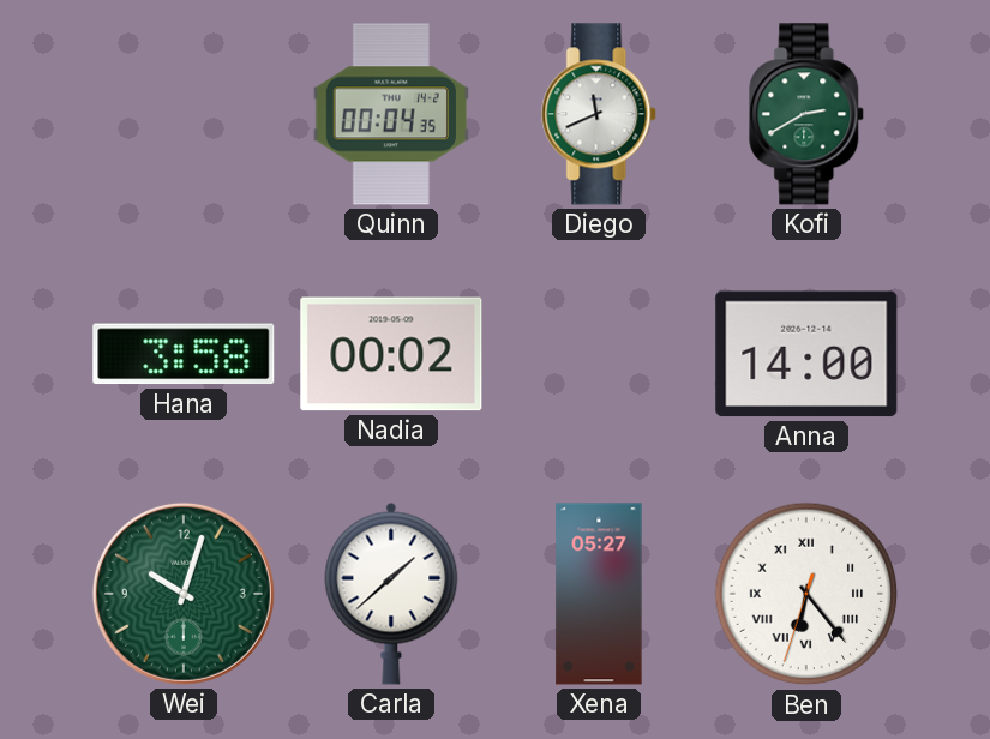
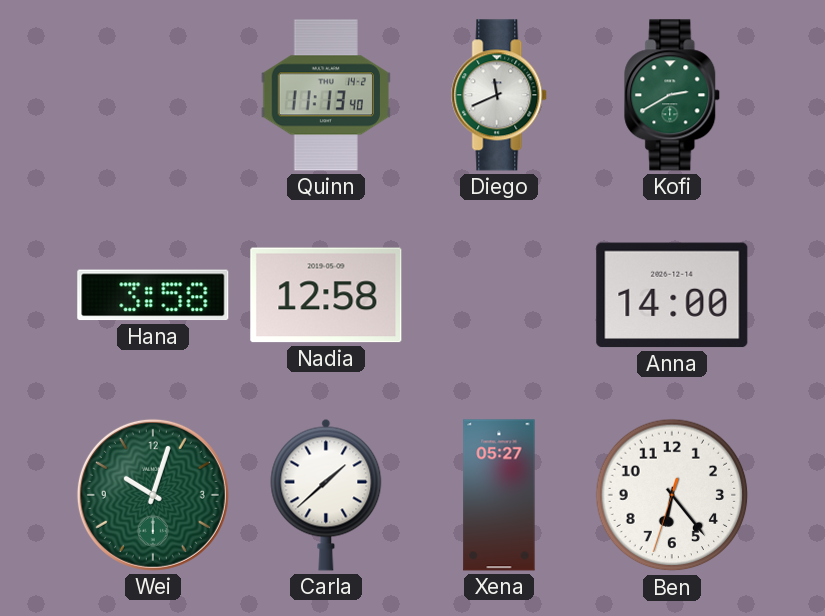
Quinn: 00:04 -> 11:13 (326, 95)
Nadia: 00:02 -> 12:58 (326, 295)
Ben numerals: Roman -> Arabic (672, 495)
